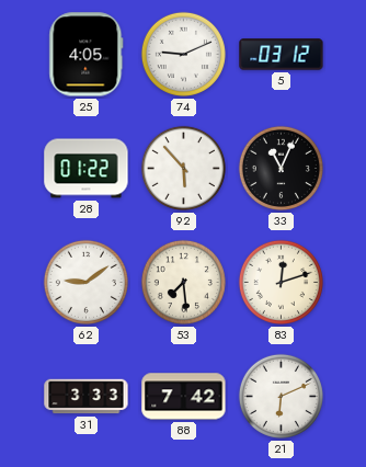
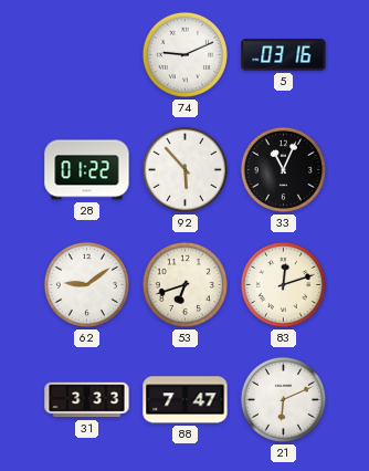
25: 4:05 -> none (87, 55)
5: 03:12 -> 03:16 (284, 55)
53: 7:29 -> 6:42 (184, 284)
88: 7:42 -> 7:47 (186, 400)
